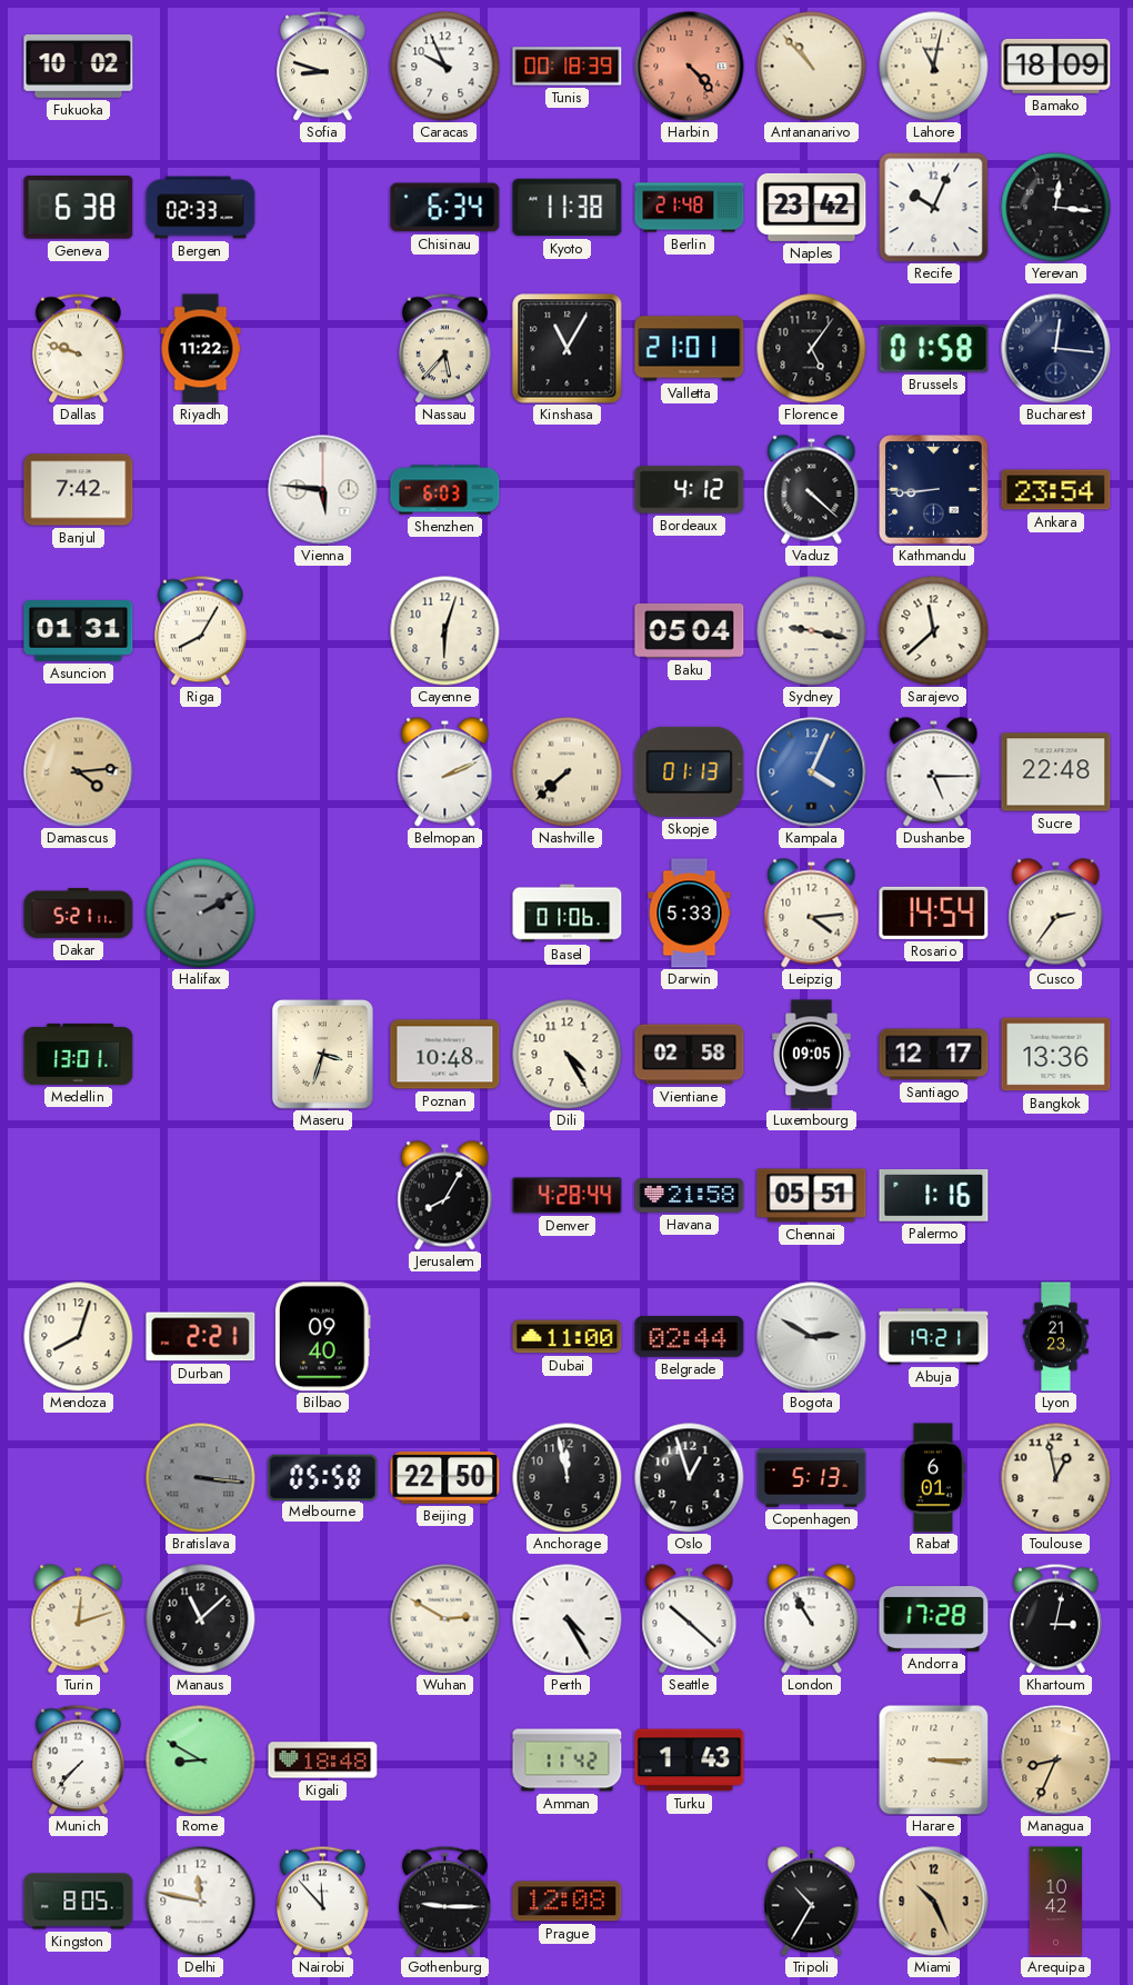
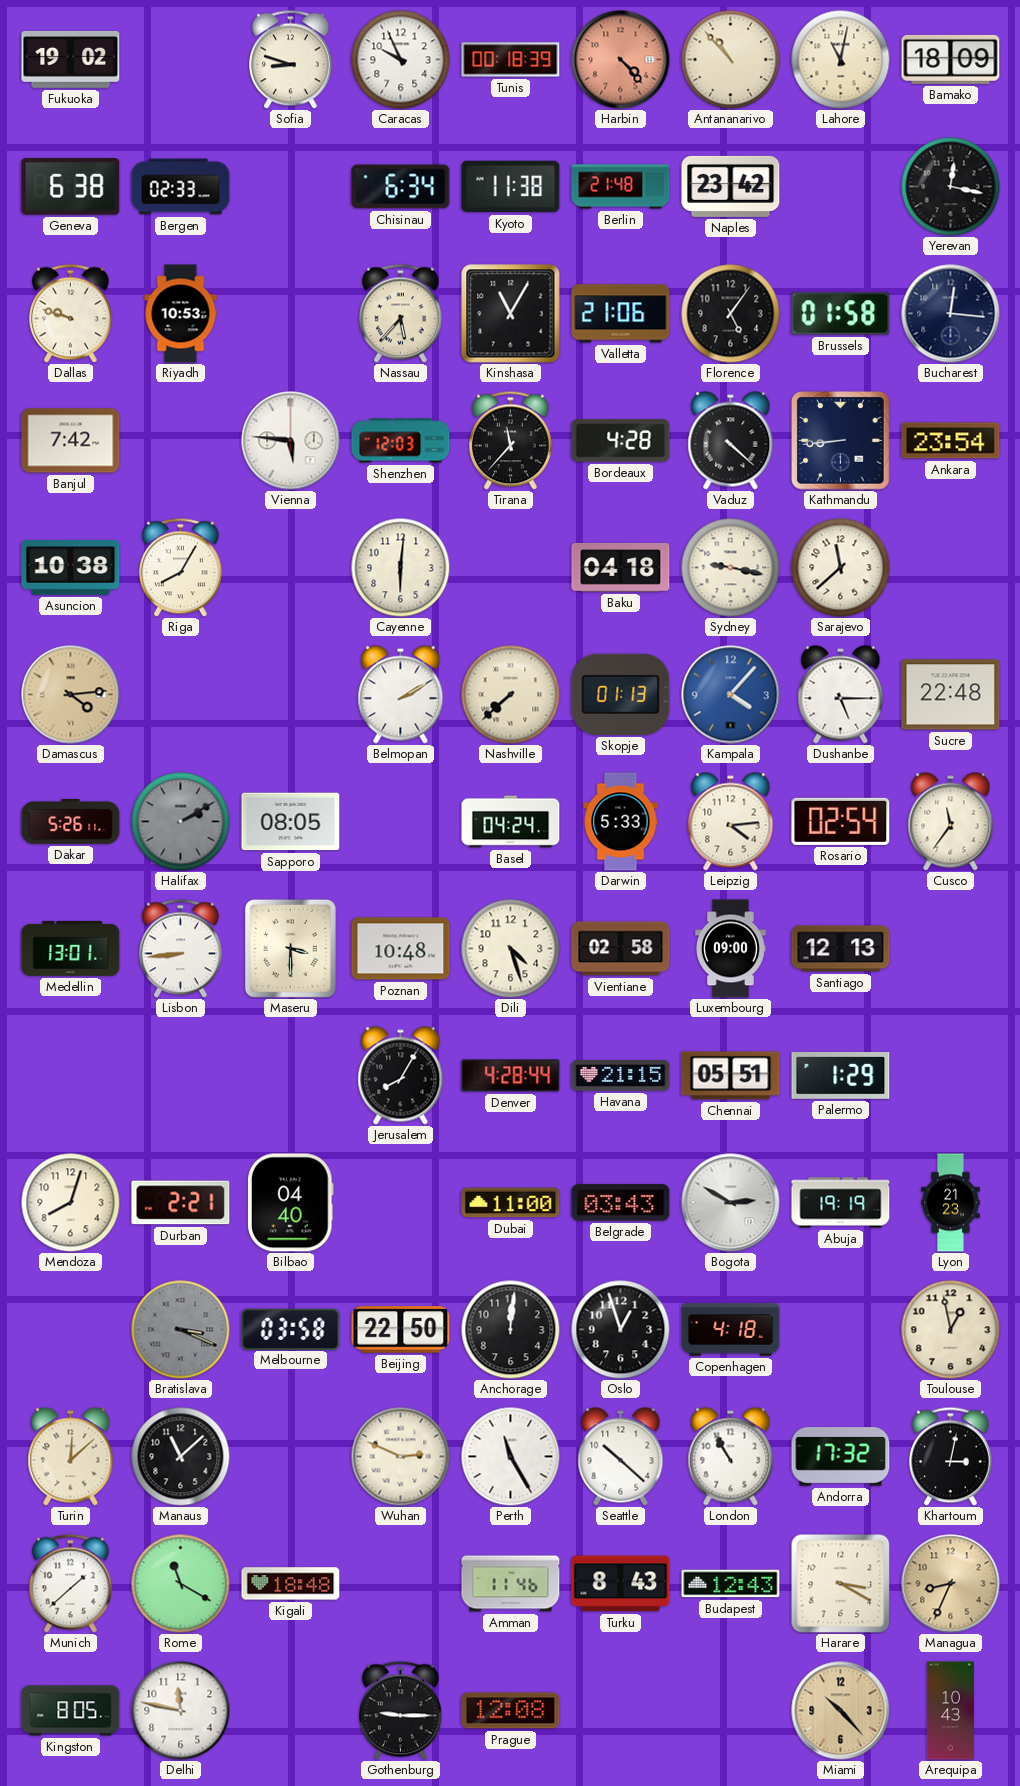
Fukuoka: 10:02 -> 19:02 (71, 59)
Recife: 10:04 -> none (933, 208)
Yerevan: 12:16 -> 12:17 (951, 187)
Riyadh: 11:22 -> 10:53 (181, 314)
Valletta: 21:01 -> 21:06 (621, 314)
Shenzhen: 6:03 -> 12:03 (401, 441)
Tirana: none -> 11:37 (511, 440)
Bordeaux: 4:12 -> 4:28 (621, 441)
Asuncion: 01:31 -> 10:38 (71, 568)
Cayenne: 6:03 -> 6:01 (401, 568)
Baku: 05:04 -> 04:18 (621, 568)
Belmopan: 2:11 -> 2:10 (401, 695)
Kampala: 4:04 -> 4:07 (731, 695)
Dakar: 5:21 -> 5:26 (71, 822)
Sapporo: none -> 08:05 (291, 822)
Basel: 01:06 -> 04:24 (511, 822)
Rosario: 14:54 -> 02:54 (841, 821)
Cusco: 2:36 -> 11:36 (951, 822)
Lisbon: none -> 8:44 (181, 948)
Maseru: 3:33 -> 3:30 (290, 948)
Dili: 4:25 -> 4:27 (511, 949)
Luxembourg: 09:05 -> 09:00 (731, 949)
Santiago: 12:17 -> 12:13 (841, 949)
Bangkok: 13:36 -> none (1056, 1055)
Havana: 21:58 -> 21:15 (621, 1076)
Palermo: 1:16 -> 1:29 (841, 1076)
Bilbao: 09:40 -> 04:40 (291, 1203)
Belgrade: 02:44 -> 03:43 (621, 1203)
Abuja: 19:21 -> 19:19 (841, 1203)
Bratislava: 3:16 -> 3:19 (181, 1330)
Melbourne: 05:58 -> 03:58 (291, 1329)
Anchorage: 11:58 -> 12:01 (511, 1330)
Copenhagen: 5:13 -> 4:18 (731, 1330)
Rabat: 6:01 -> none (933, 1478)
Turin: 12:12 -> 12:08 (71, 1457)
Wuhan: 2:50 -> 2:49 (401, 1457)
Perth: 4:25 -> 11:25 (511, 1457)
Andorra: 17:28 -> 17:32 (841, 1457)
Munich: 7:37 -> 1:38 (71, 1583)
Rome: 8:50 -> 11:20 (181, 1584)
Amman: 11:42 -> 11:46 (511, 1584)
Turku: 1:43 -> 8:43 (621, 1584)
Budapest: none -> 12:43 (731, 1584)
Harare: 3:15 -> 3:20 (840, 1583)
Nairobi: 11:53 -> none (323, 1901)
Tripoli: 10:35 -> none (812, 1902)
Miami: 10:26 -> 10:23 (841, 1711)
Arequipa: 10:42 -> 10:43 (950, 1711)
